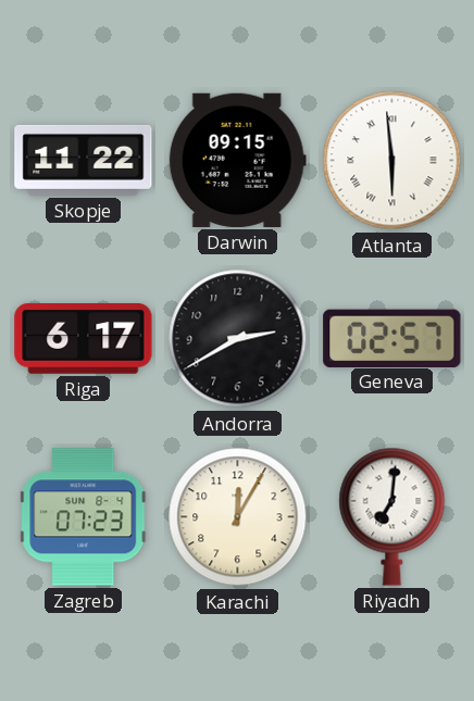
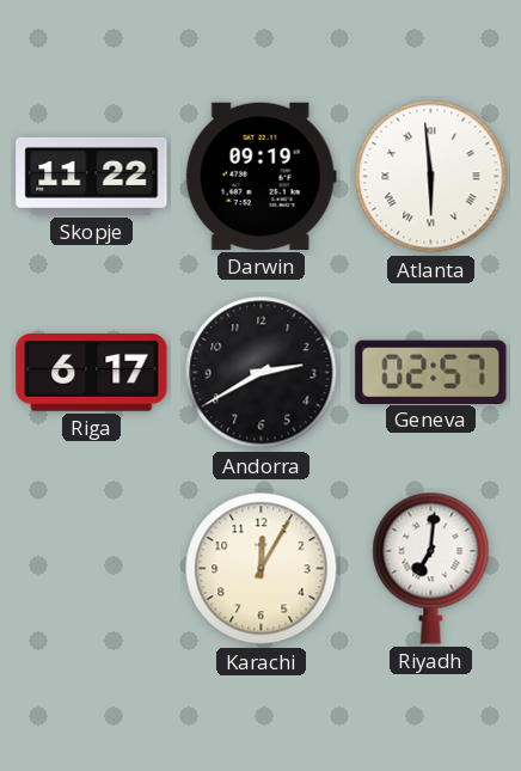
Darwin: 09:15 -> 09:19 (260, 176)
Zagreb: 07:23 -> none (84, 517)
